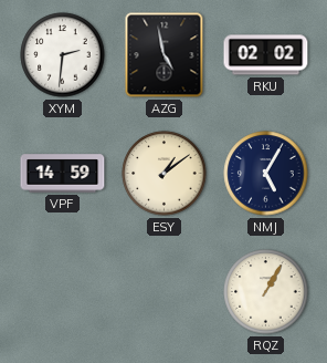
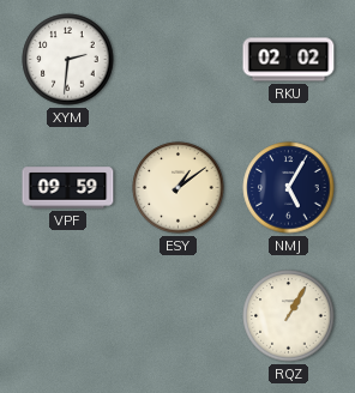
AZG: 4:58 -> none (165, 55)
VPF: 14:59 -> 09:59 (68, 188)
